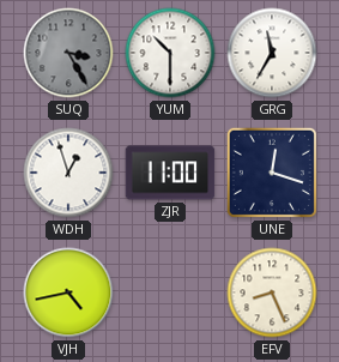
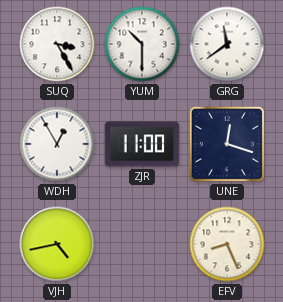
SUQ dial: grey -> white (57, 44)
GRG: 11:35 -> 11:39 (227, 44)
WDH: 12:57 -> 12:55 (57, 144)
